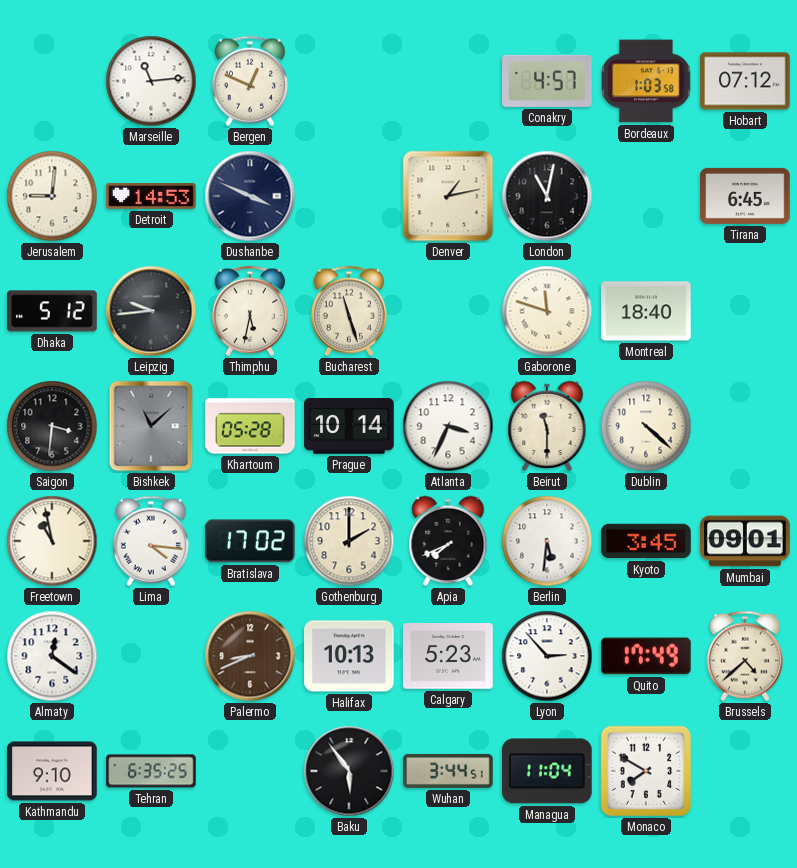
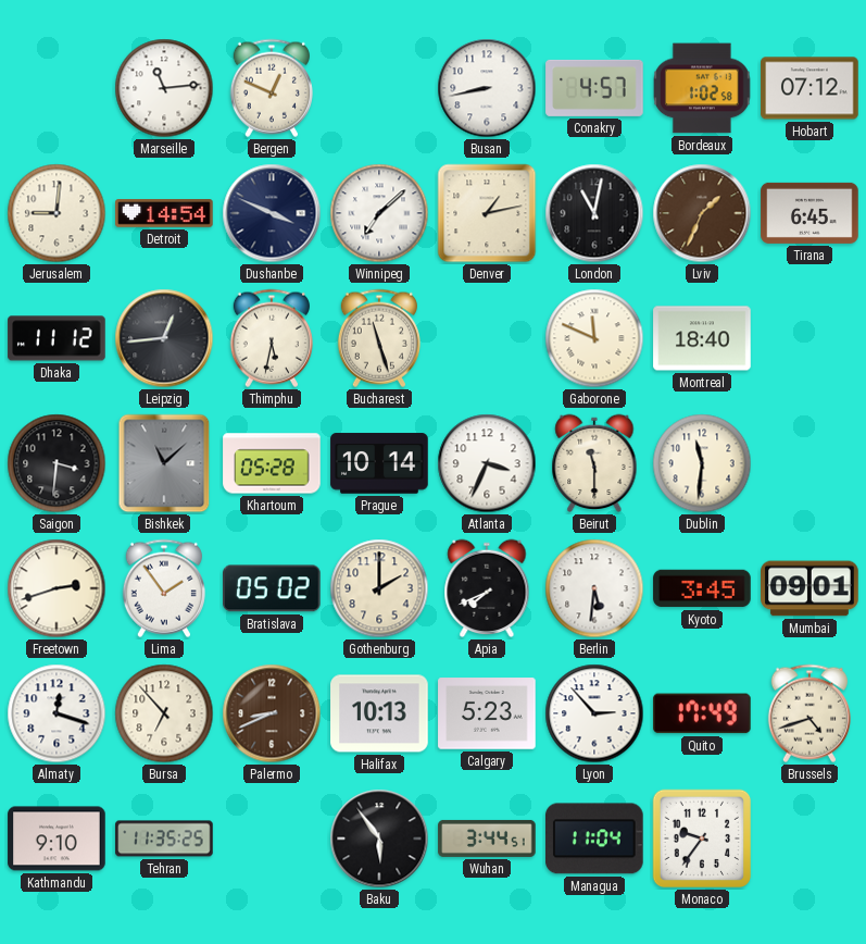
Busan: none -> 8:43 (487, 88)
Bordeaux: 1:03 -> 1:02 (703, 88)
Detroit: 14:53 -> 14:54 (164, 214)
Winnipeg: none -> 7:08 (379, 213)
Lviv: none -> 1:34 (702, 213)
Dhaka: 5:12 -> 11:12 (57, 338)
Leipzig: 9:44 -> 12:44 (164, 338)
Gaborone: 11:48 -> 11:49 (594, 338)
Dublin: 4:22 -> 11:31 (702, 463)
Freetown: 10:58 -> 2:42 (57, 588)
Lima: 4:16 -> 1:54 (164, 588)
Bratislava: 17:02 -> 05:02 (273, 588)
Almaty: 12:21 -> 12:18 (57, 713)
Bursa: none -> 6:53 (164, 713)
Brussels: 4:38 -> 4:42 (809, 713)
Tehran: 6:35 -> 11:35 (164, 839)
Monaco: 7:50 -> 9:36 (702, 839)
